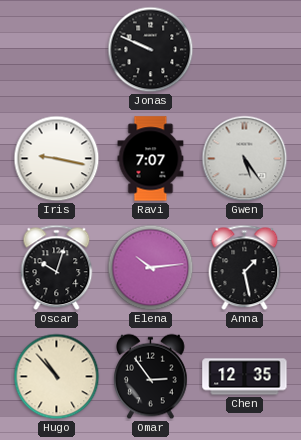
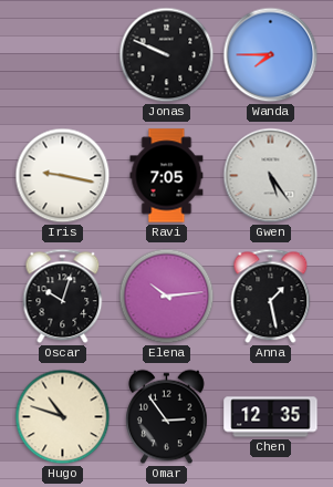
Wanda: none -> 7:45 (271, 55)
Ravi: 7:07 -> 7:05 (167, 176)
Hugo: 10:53 -> 10:48 (63, 417)
